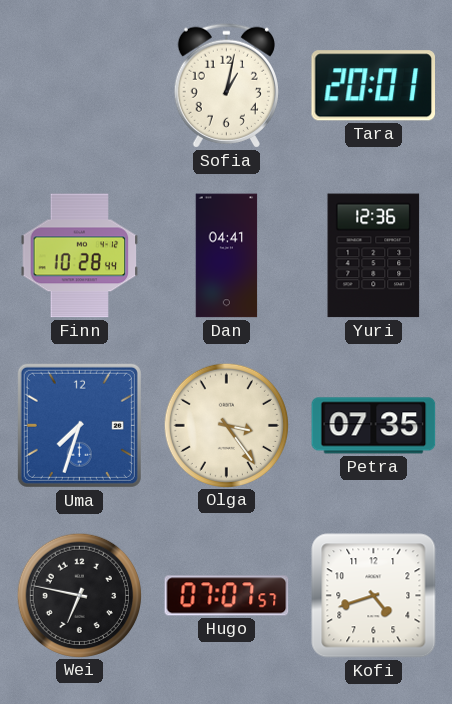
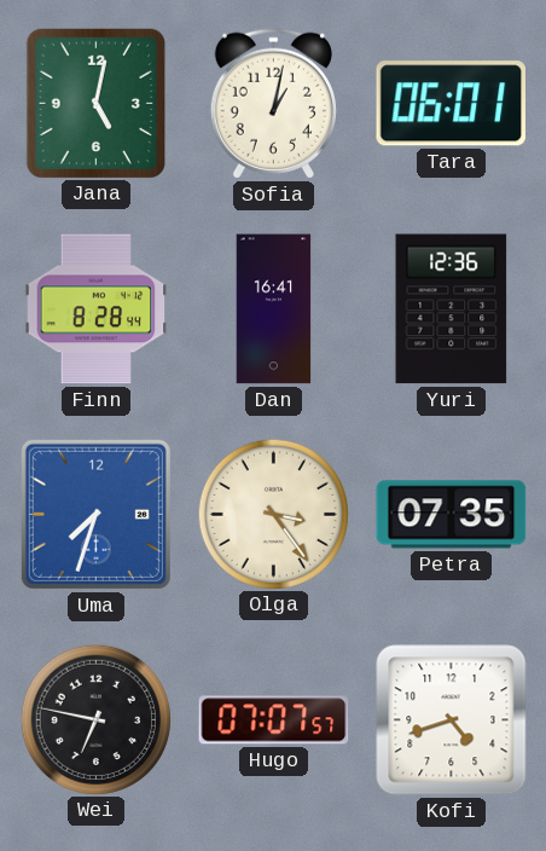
Jana: none -> 5:02 (95, 103)
Tara: 20:01 -> 06:01 (451, 104)
Finn: 10:28 -> 8:28 (97, 309)
Dan: 04:41 -> 16:41 (274, 309)
